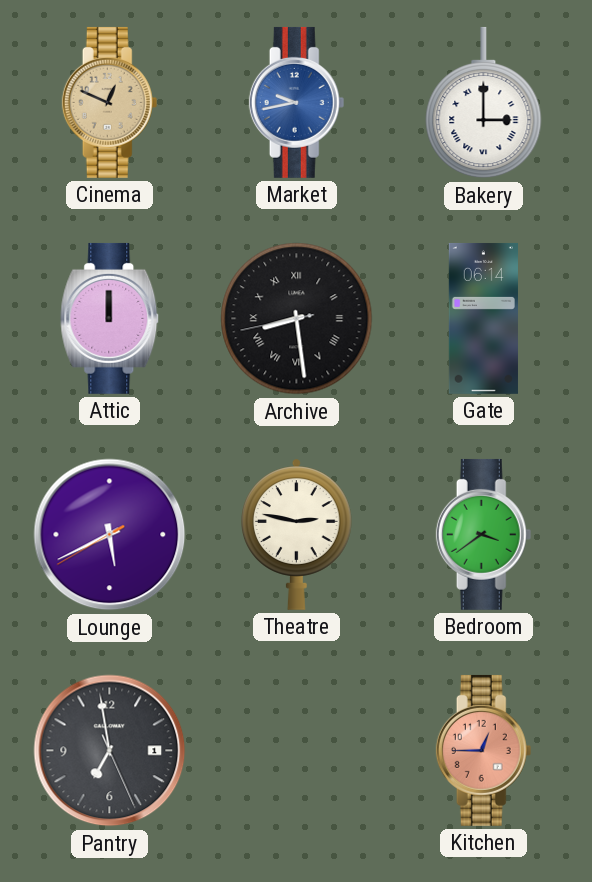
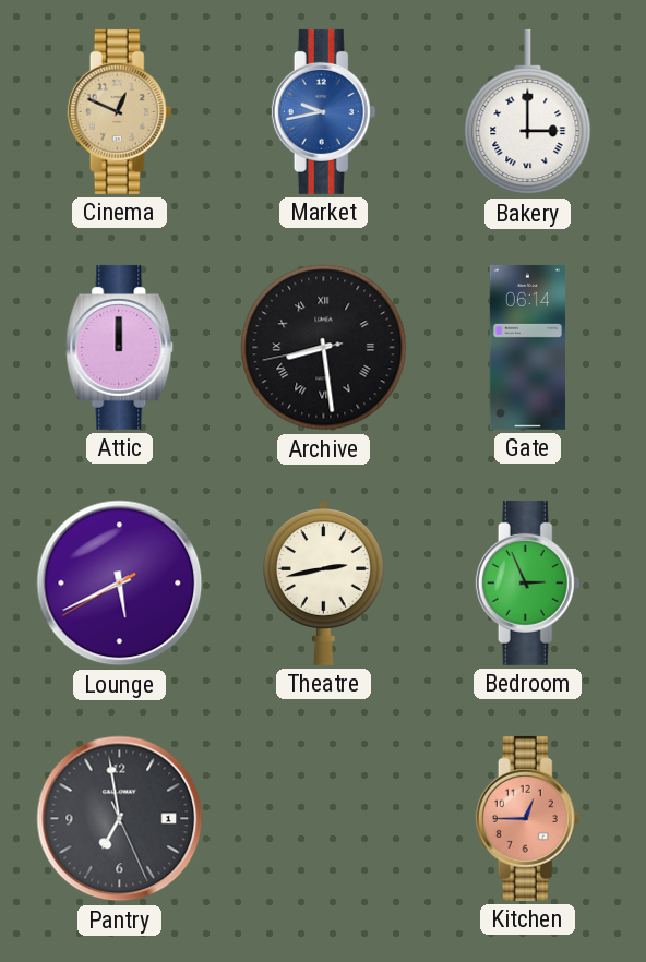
Theatre: 2:47 -> 2:43 (324, 582)
Bedroom: 3:39 -> 2:56 (528, 582)
